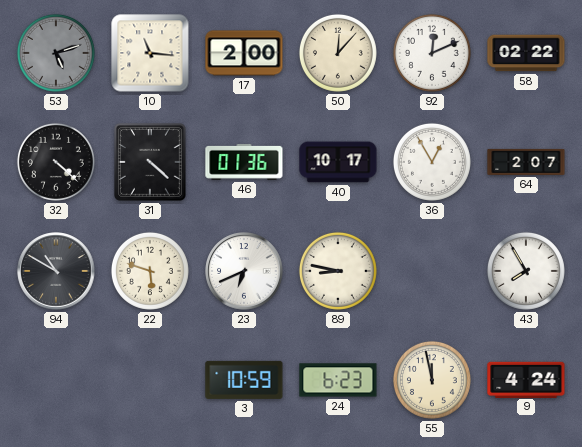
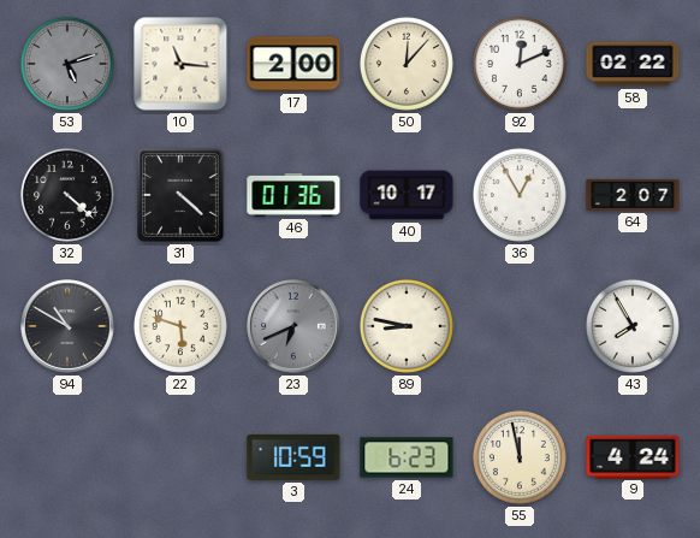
23 dial: white -> grey (293, 326)
